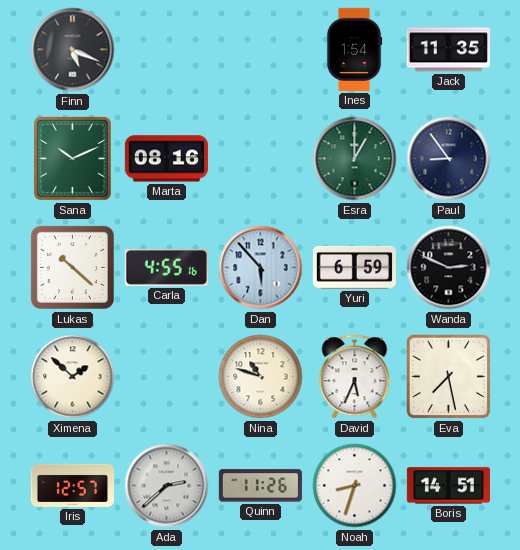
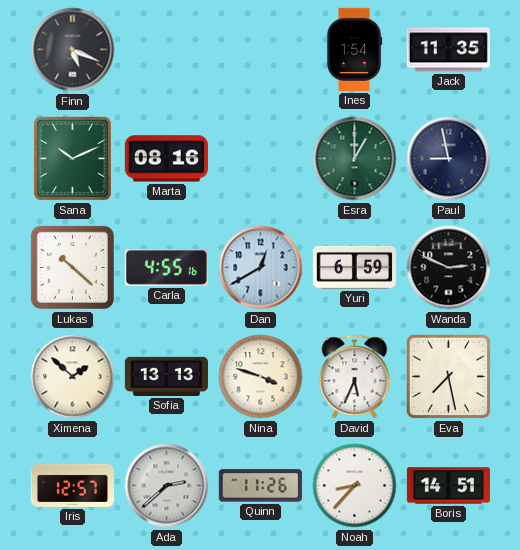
Paul: 8:54 -> 8:58 (449, 159)
Dan: 5:53 -> 12:40 (261, 268)
Sofia: none -> 13:13 (166, 376)
Nina: 10:48 -> 3:48 (261, 377)
Noah: 8:33 -> 8:37 (355, 486)
